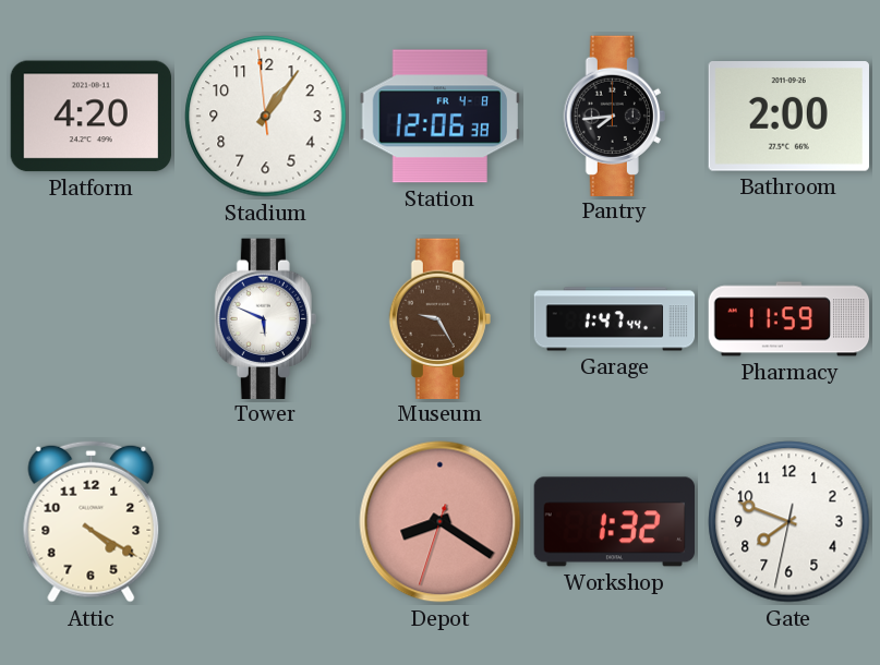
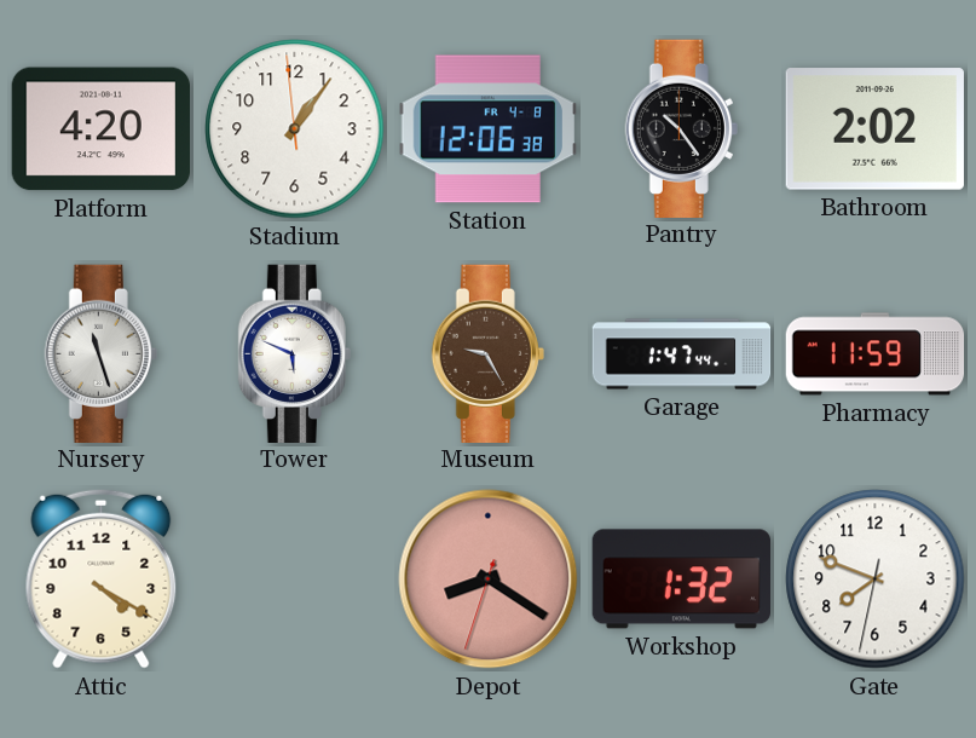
Pantry: 7:44 -> 10:24 (681, 128)
Bathroom: 2:00 -> 2:02 (874, 129)
Nursery: none -> 11:27 (100, 353)
